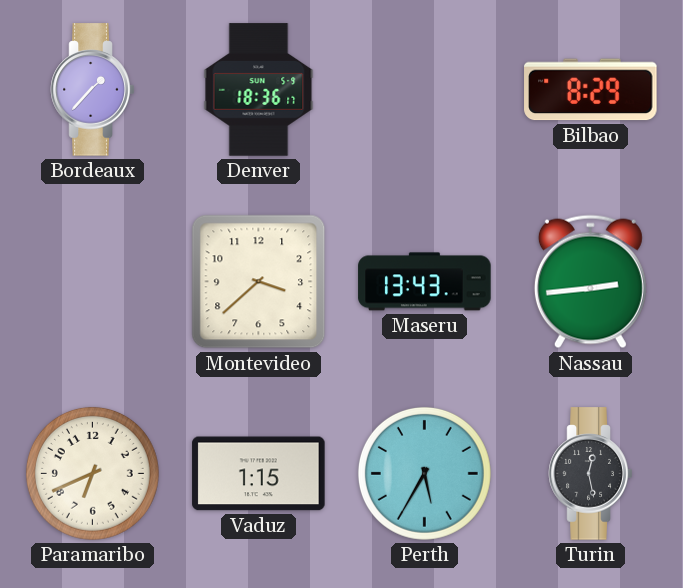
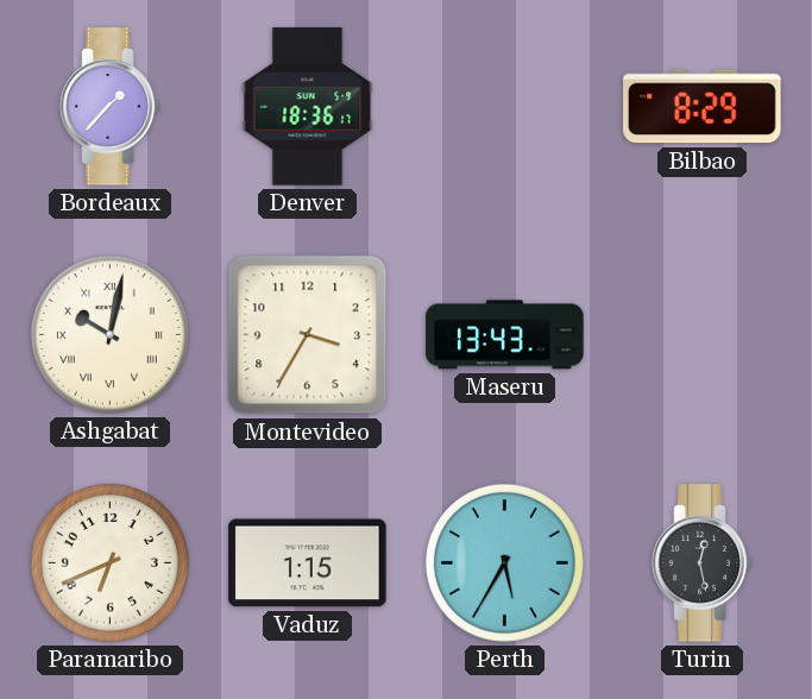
Ashgabat: none -> 10:02 (109, 334)
Montevideo: 3:38 -> 3:35 (308, 335)
Nassau: 2:44 -> none (590, 282)
